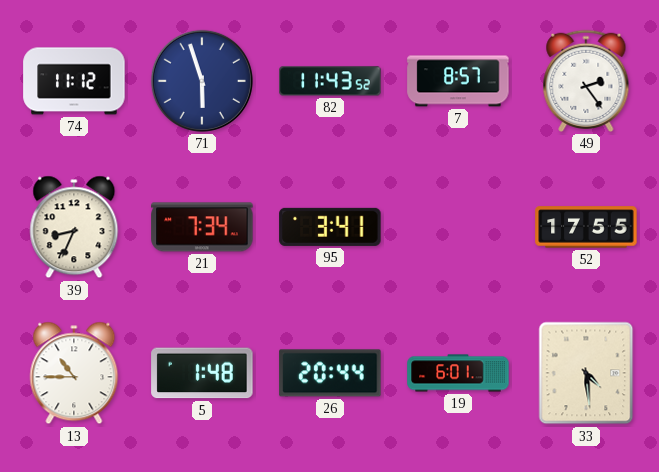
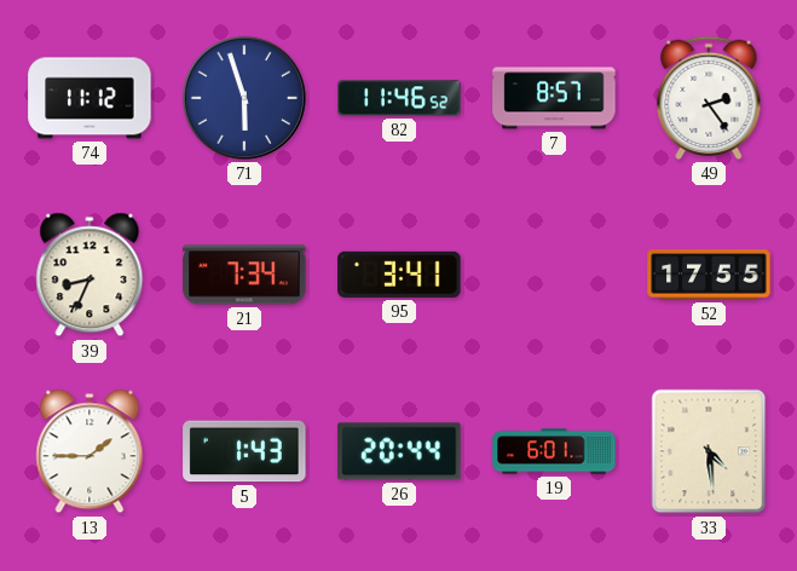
82: 11:43 -> 11:46 (399, 98)
13: 10:45 -> 1:45 (89, 451)
5: 1:48 -> 1:43 (244, 451)
